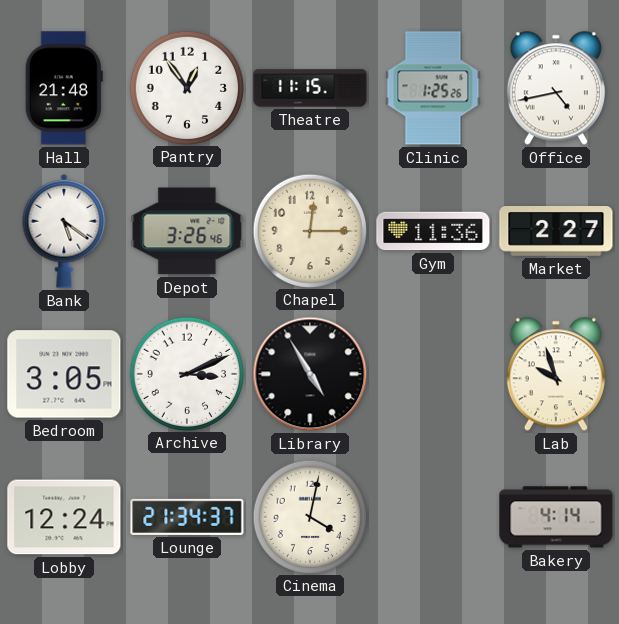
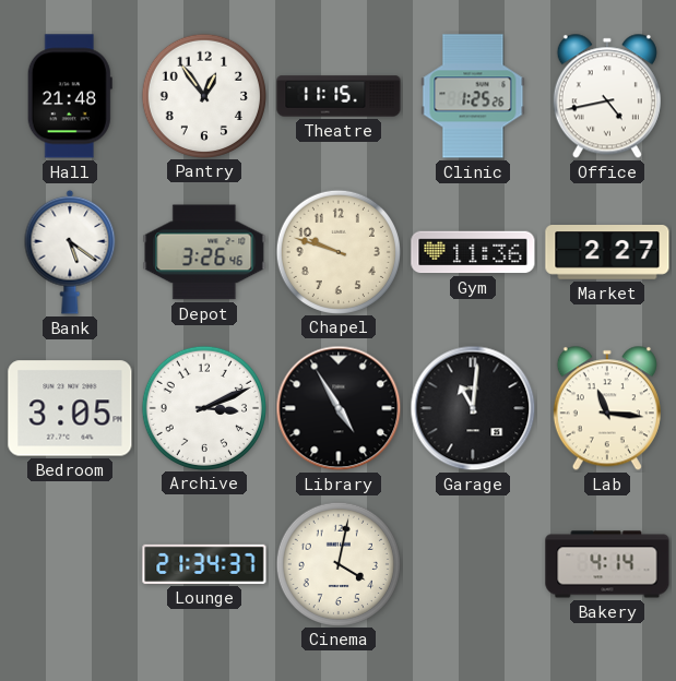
Chapel: 12:15 -> 9:48 (337, 251)
Garage: none -> 11:01 (473, 408)
Lab: 9:57 -> 11:16 (607, 408)
Lobby: 12:24 -> none (64, 517)
